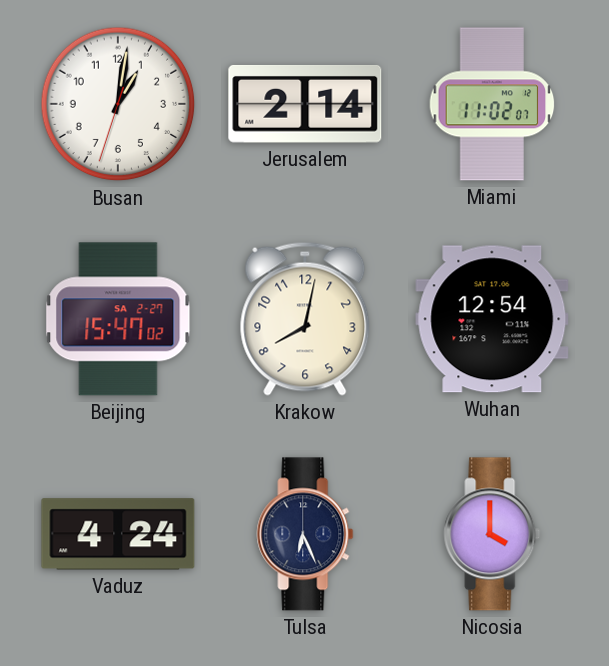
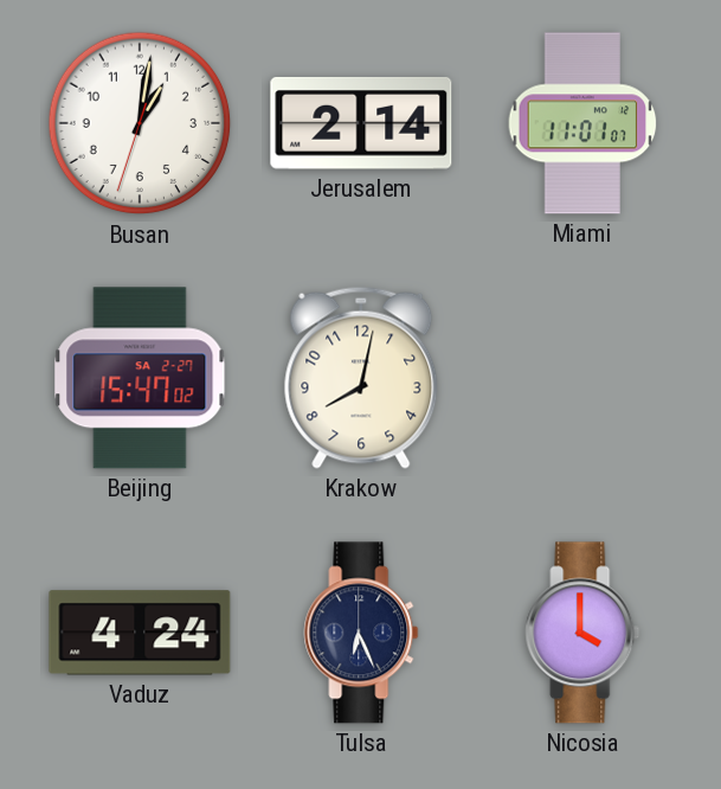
Miami: 11:02 -> 11:01 (582, 123)
Wuhan: 12:54 -> none (492, 319)
